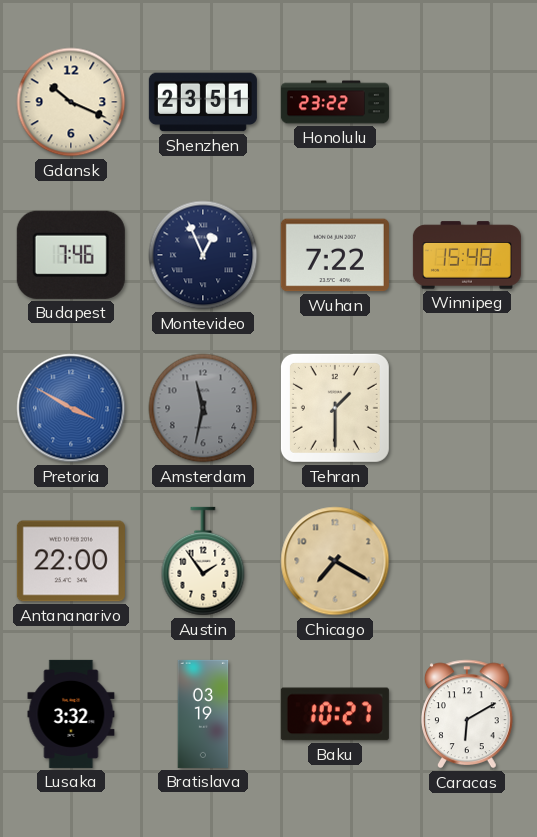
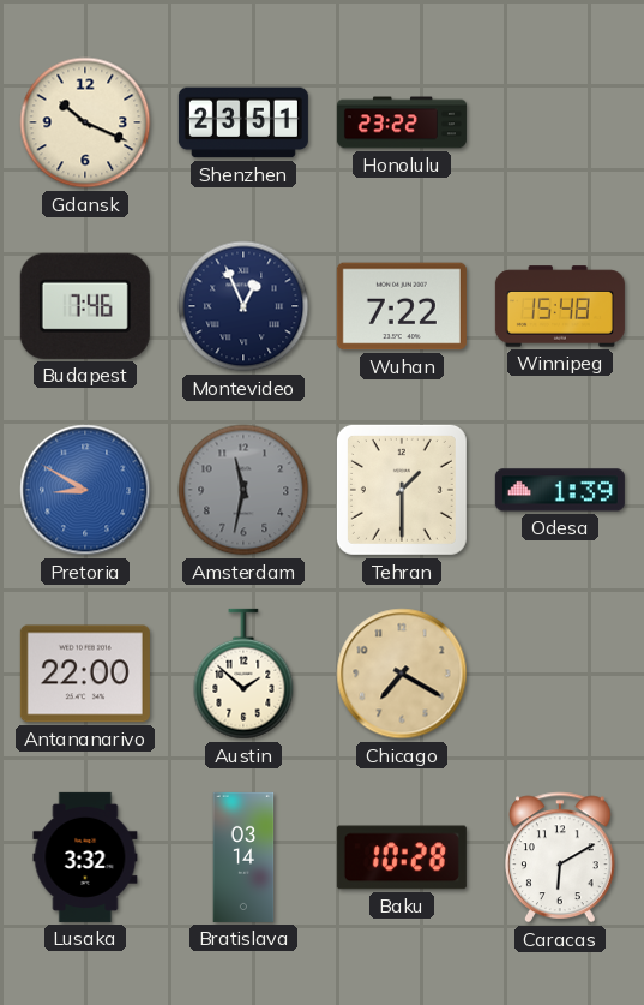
Pretoria: 3:50 -> 8:50 (85, 490)
Odesa: none -> 1:39 (560, 490)
Austin: 1:54 -> 1:52 (243, 674)
Bratislava: 03:19 -> 03:14 (243, 857)
Baku: 10:27 -> 10:28 (402, 857)
